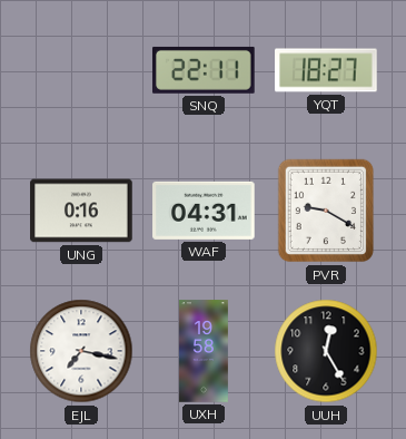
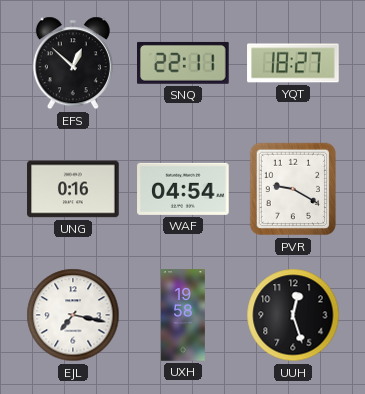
EFS: none -> 12:52 (73, 63)
WAF: 04:31 -> 04:54 (183, 189)
UUH: 12:25 -> 12:27 (293, 315)
